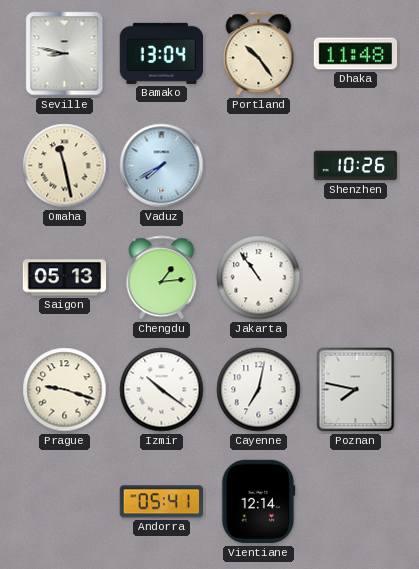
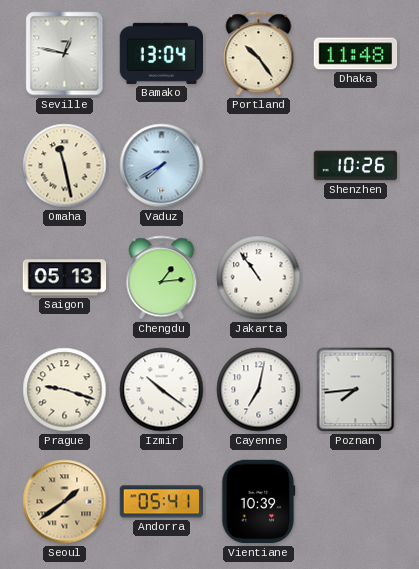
Seville: 8:47 -> 12:47 (65, 54)
Poznan: 7:47 -> 7:44 (356, 390)
Seoul: none -> 1:39 (65, 502)
Vientiane: 12:14 -> 10:39 (258, 502)
